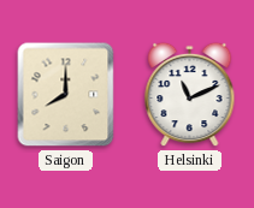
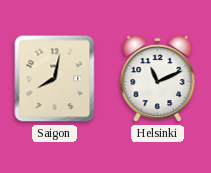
Saigon: 8:00 -> 8:02 (55, 79)
